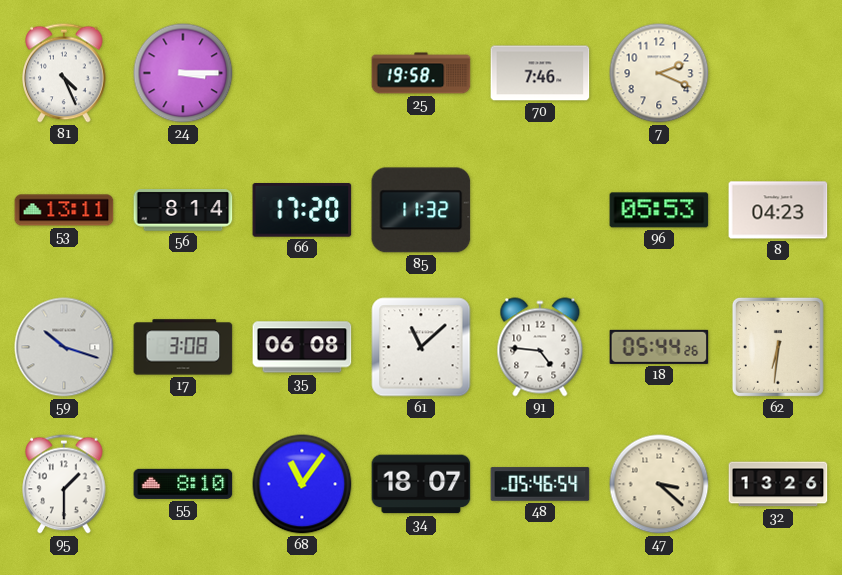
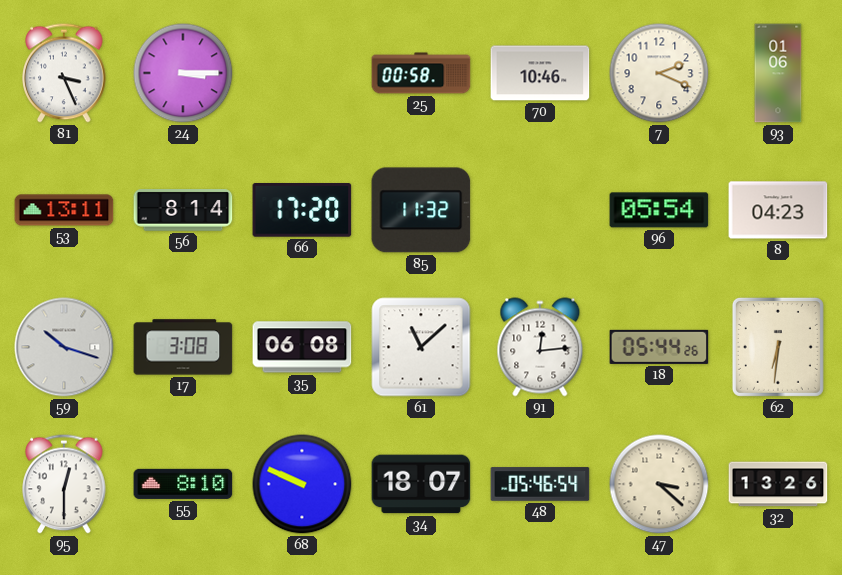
81: 4:26 -> 3:26 (64, 73)
25: 19:58 -> 00:58 (421, 73)
70: 7:46 -> 10:46 (540, 73)
93: none -> 01:06 (778, 73)
96: 05:53 -> 05:54 (659, 210)
91: 4:46 -> 12:14 (540, 347)
95: 1:30 -> 12:30 (64, 484)
68: 11:06 -> 9:49 (302, 484)
